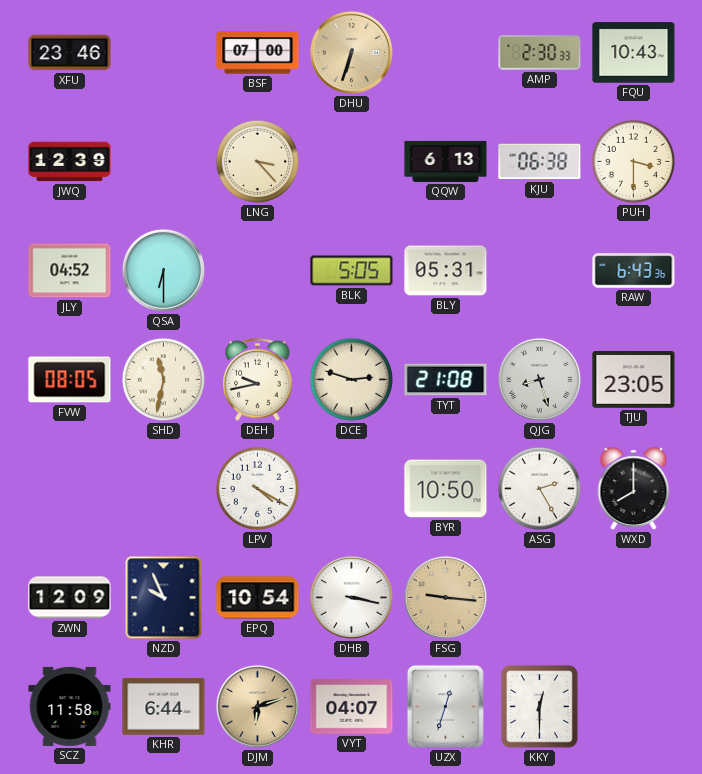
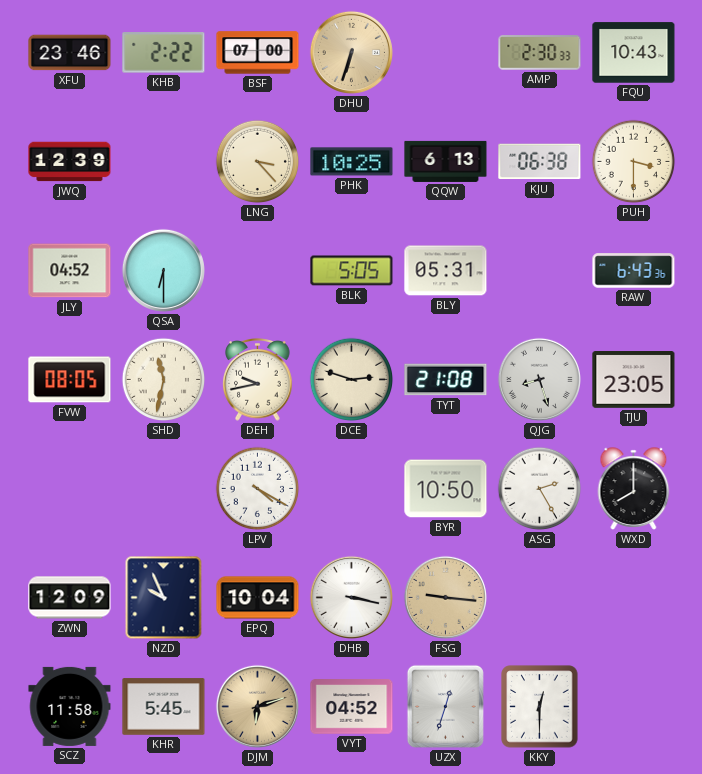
KHB: none -> 2:22 (164, 53)
PHK: none -> 10:25 (352, 162)
EPQ: 10:54 -> 10:04 (258, 598)
KHR: 6:44 -> 5:45 (164, 707)
VYT: 04:07 -> 04:52 (352, 707)
